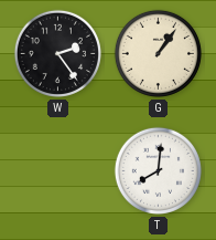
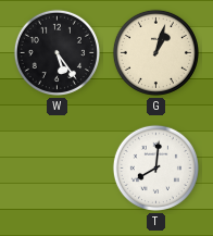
W: 2:24 -> 5:24 (57, 52)
G: 1:06 -> 1:03 (155, 52)
